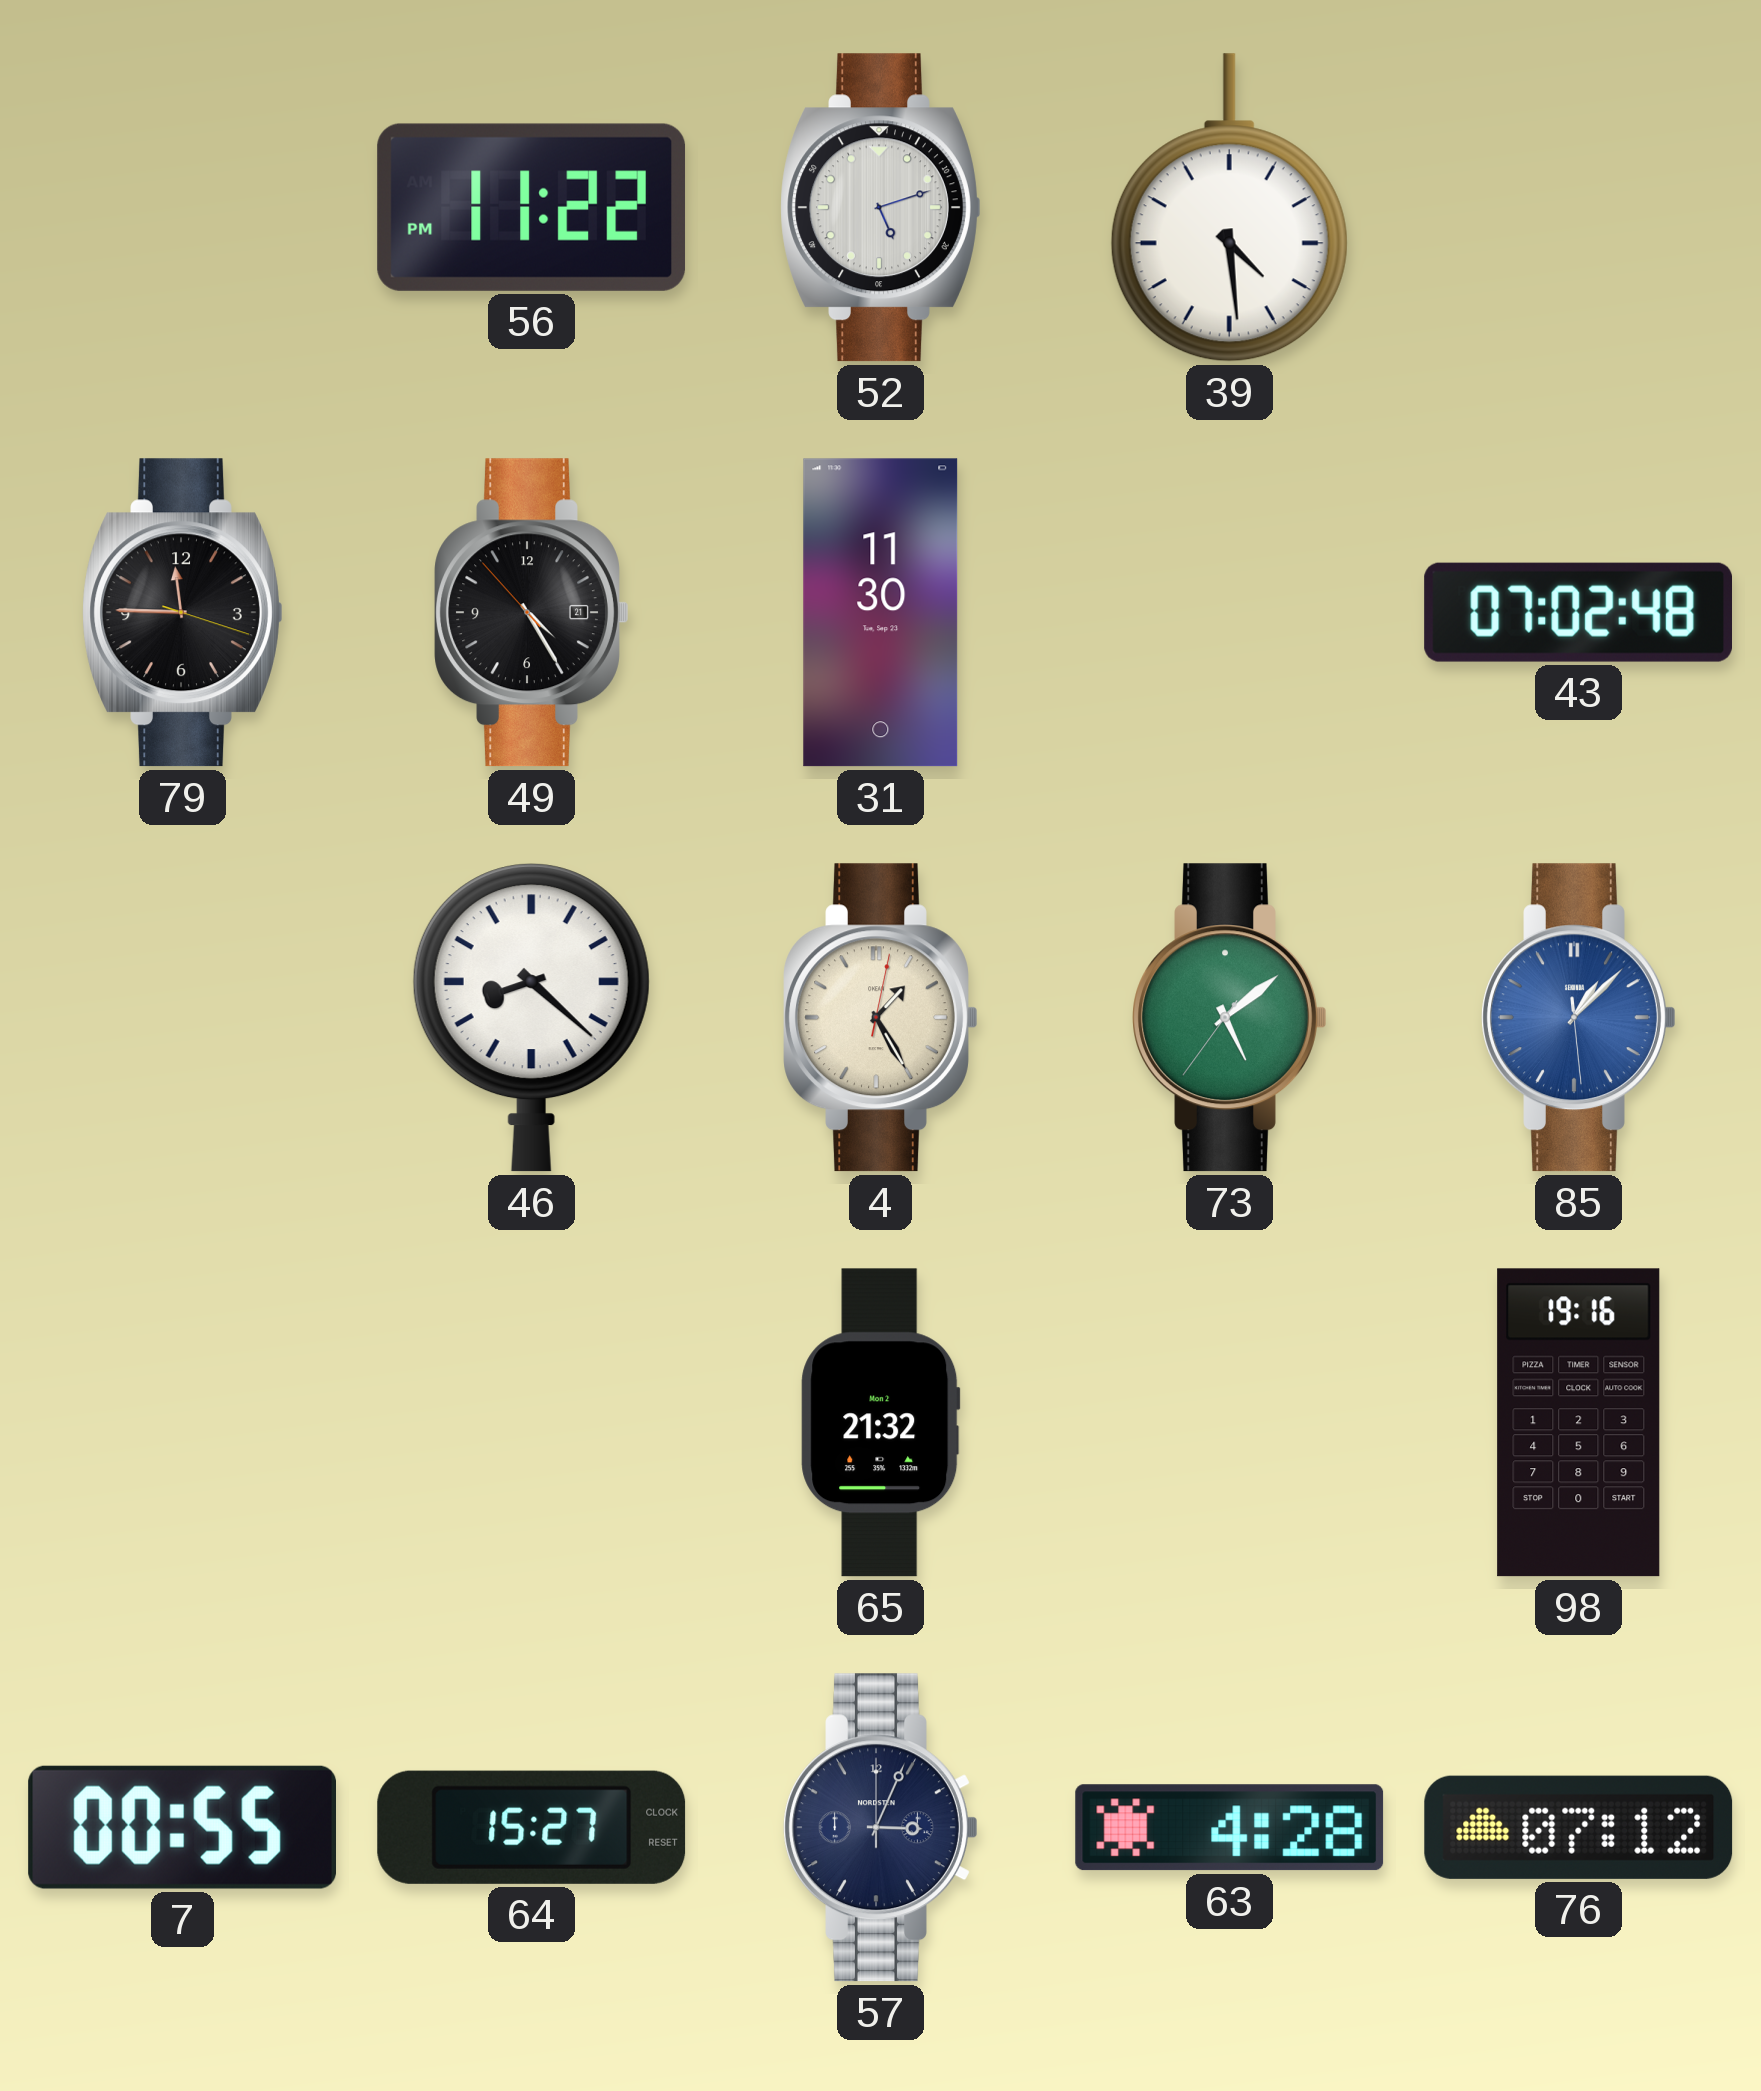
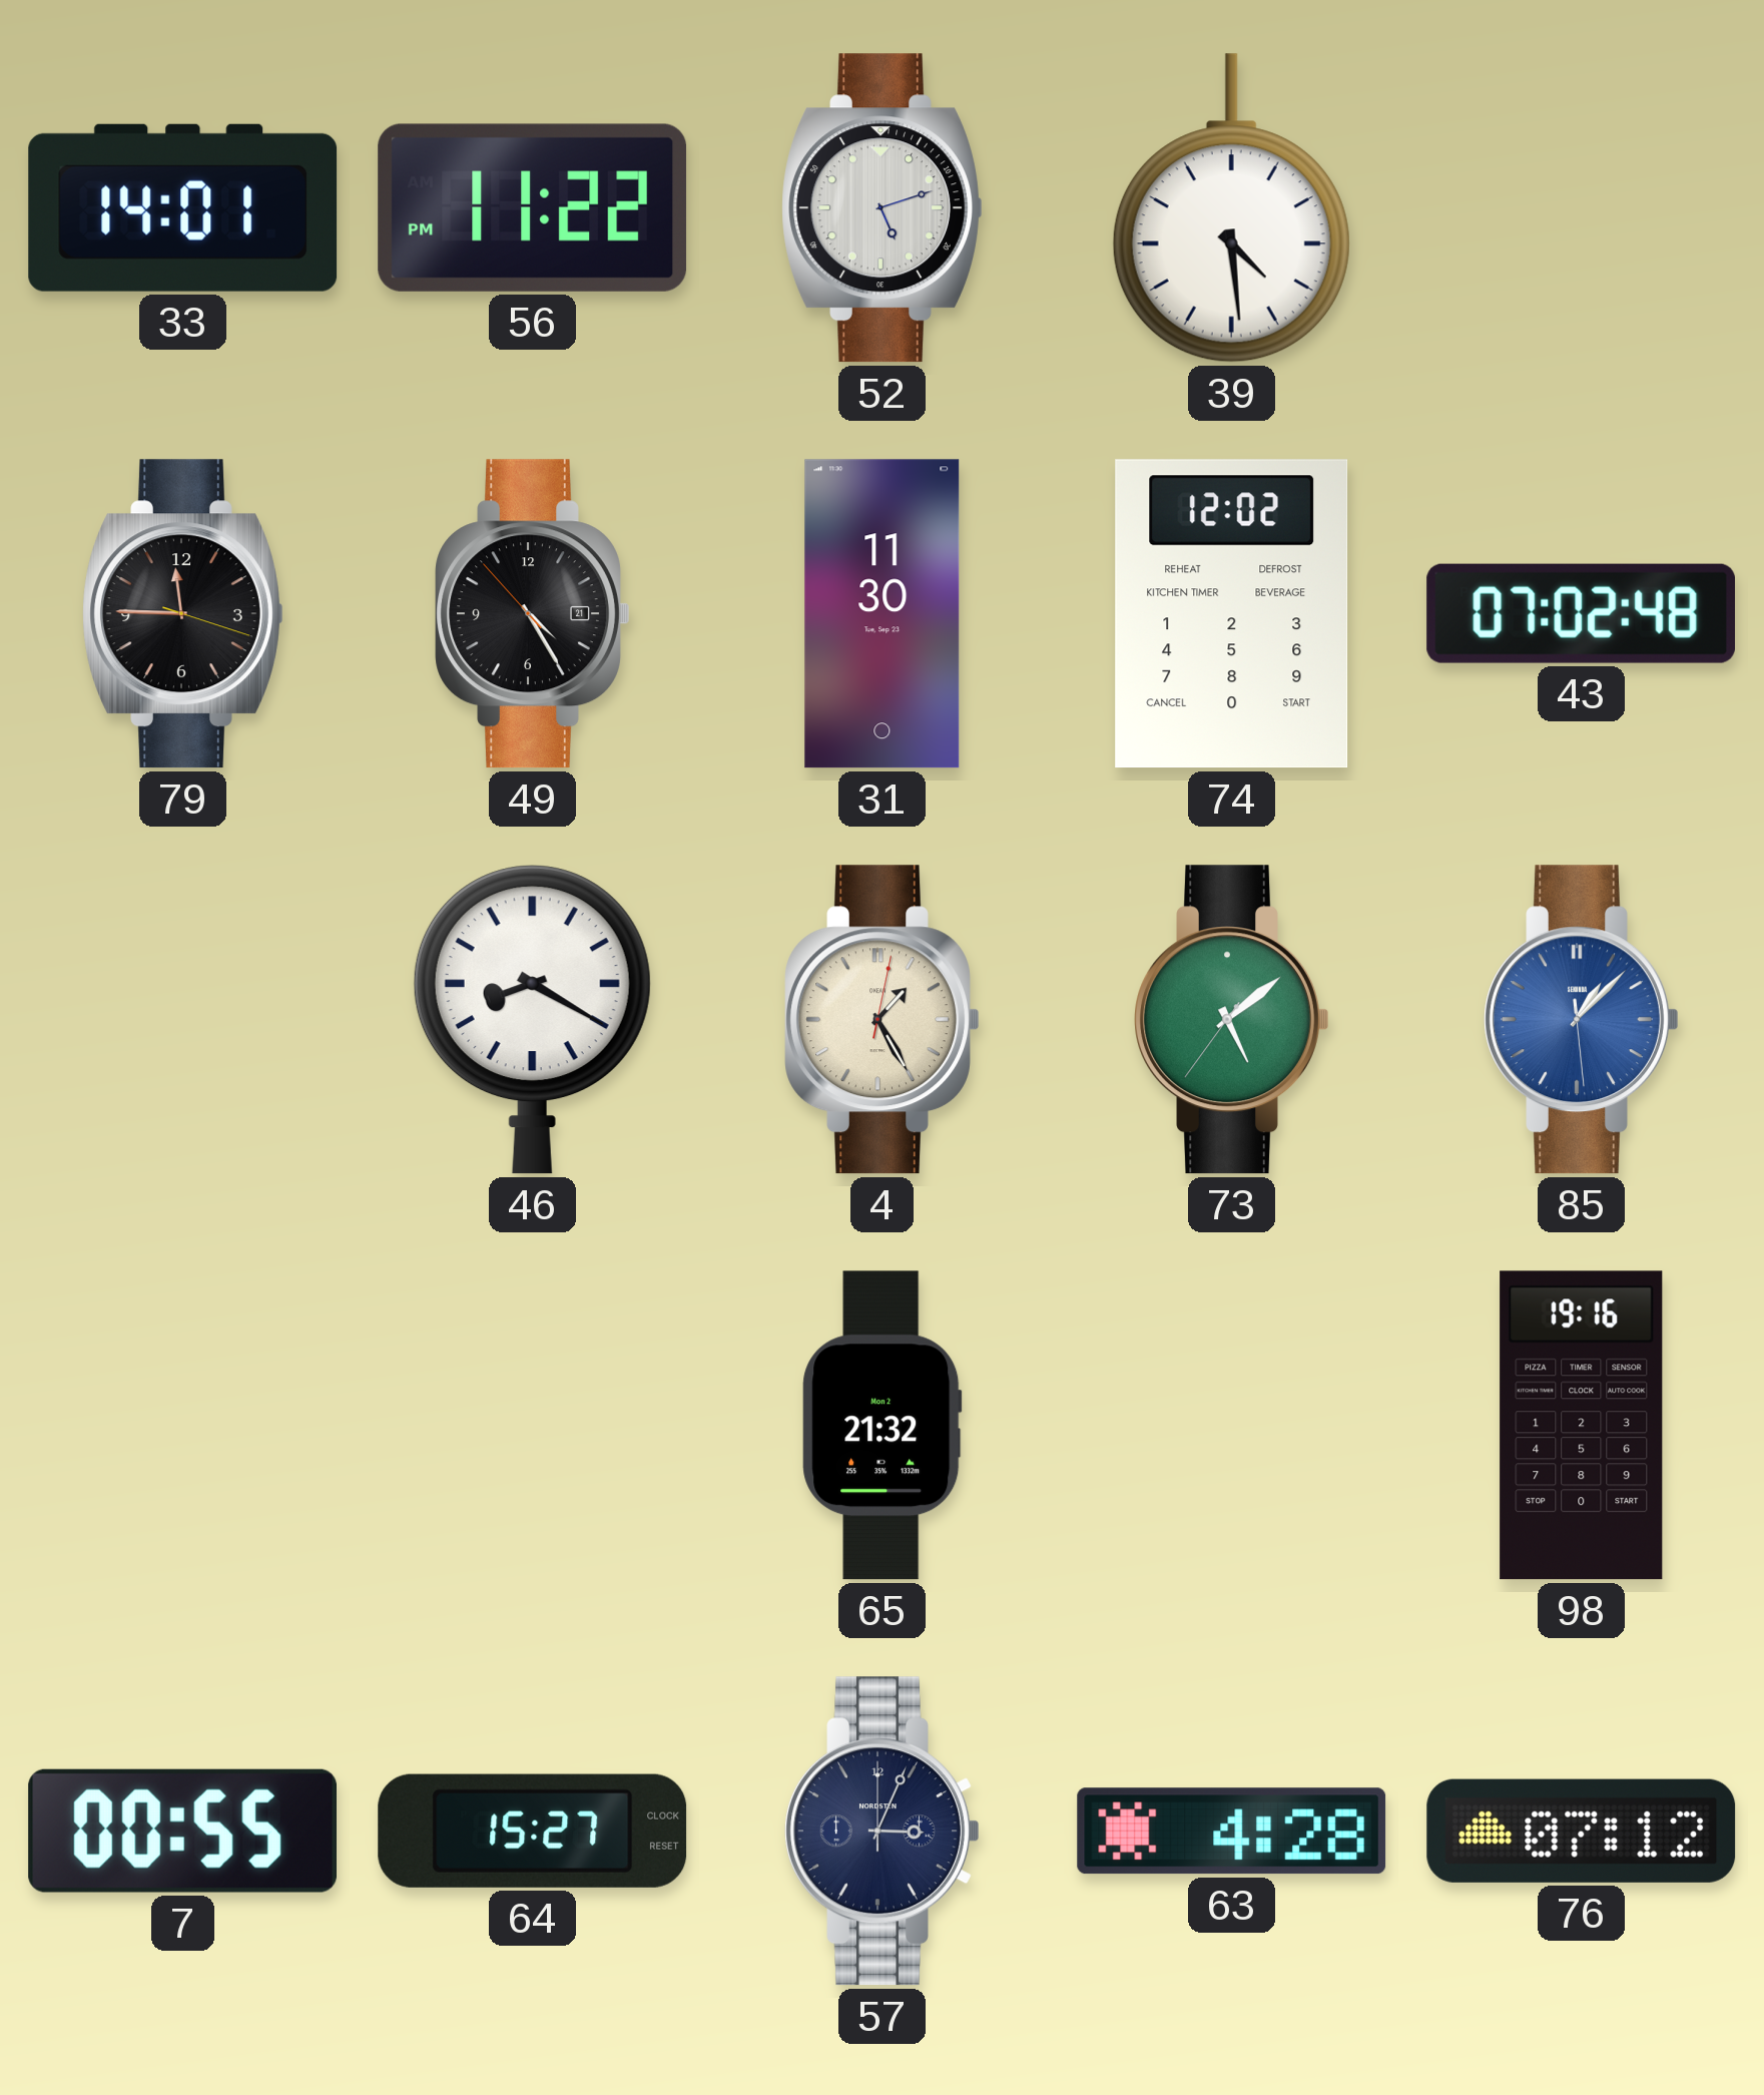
33: none -> 14:01 (183, 207)
74: none -> 12:02 (1232, 614)
46: 8:22 -> 8:20 (532, 1020)
